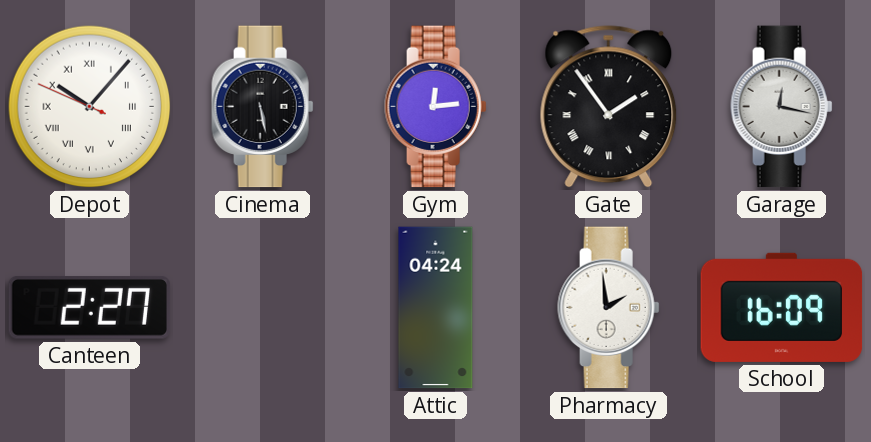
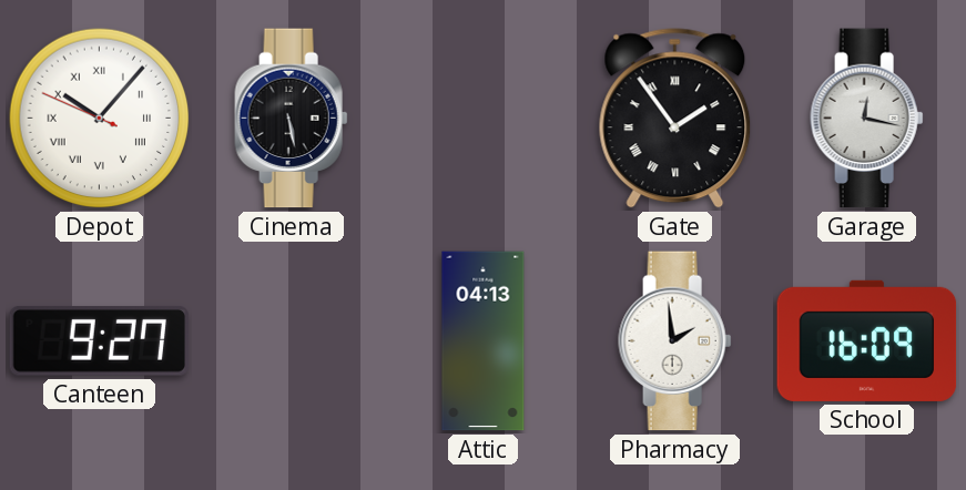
Gym: 12:14 -> none (436, 107)
Canteen: 2:27 -> 9:27 (100, 341)
Attic: 04:24 -> 04:13 (484, 341)
